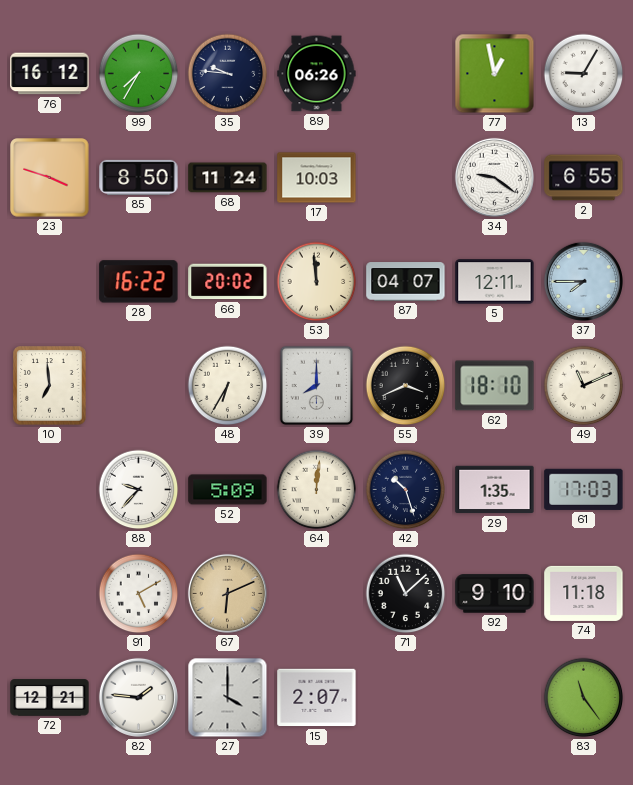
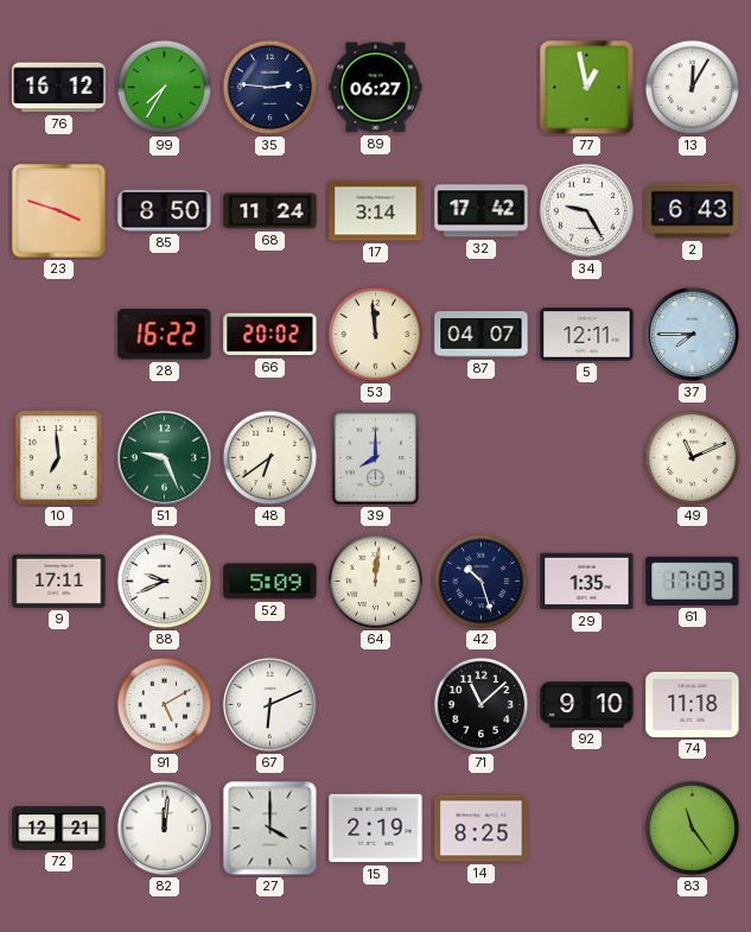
35: 9:46 -> 2:46 (271, 88)
89: 06:26 -> 06:27 (376, 88)
13: 9:05 -> 12:05 (693, 88)
17: 10:03 -> 3:14 (376, 211)
32: none -> 17:42 (482, 211)
34: 9:21 -> 9:25 (586, 210)
2: 6:55 -> 6:43 (693, 211)
51: none -> 9:26 (164, 457)
48: 6:35 -> 6:39 (271, 458)
55: 3:41 -> none (406, 386)
62: 18:10 -> none (495, 386)
9: none -> 17:11 (59, 581)
88: 9:37 -> 9:41 (165, 582)
67 dial: champagne -> white (269, 704)
82: 1:46 -> 12:01 (164, 828)
15: 2:07 -> 2:19 (376, 829)
14: none -> 8:25 (482, 829)
